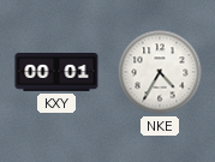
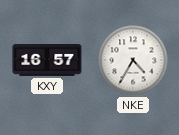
KXY: 00:01 -> 16:57 (47, 61)
